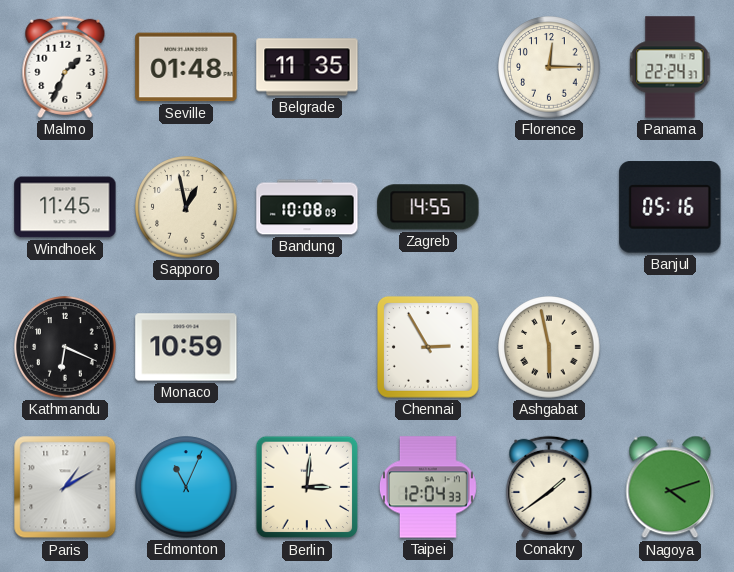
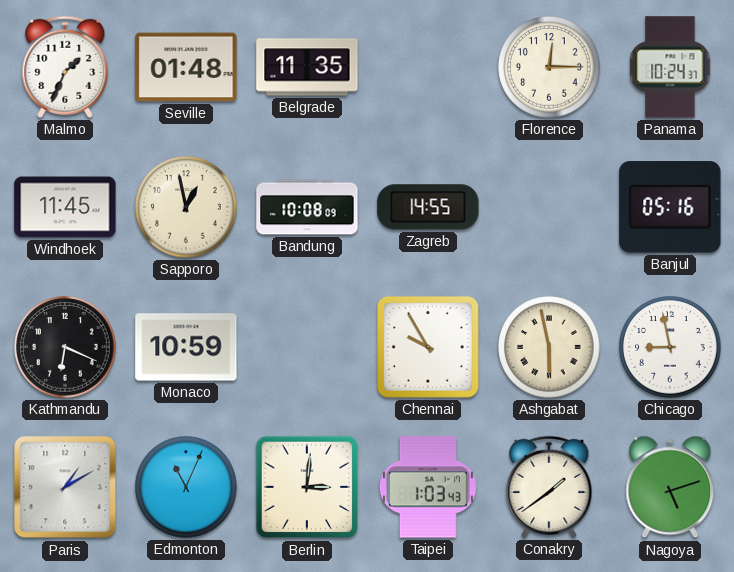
Panama: 22:24 -> 10:24 (670, 67)
Chennai: 2:55 -> 9:55 (428, 347)
Chicago: none -> 8:58 (670, 347)
Taipei: 12:04 -> 1:03 (428, 487)
Nagoya: 4:12 -> 5:12 (670, 487)
